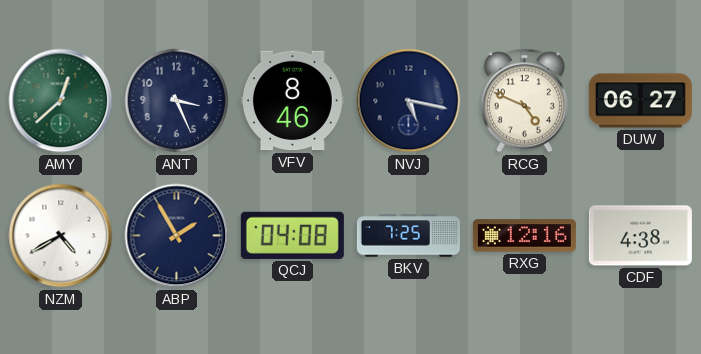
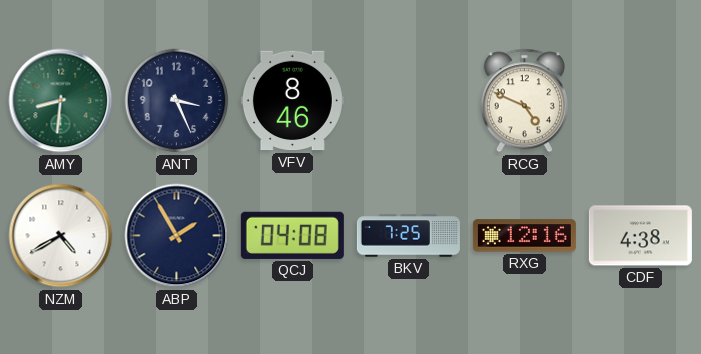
AMY: 12:38 -> 8:31 (61, 101)
NVJ: 5:17 -> none (409, 101)
DUW: 06:27 -> none (640, 101)
